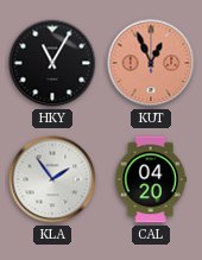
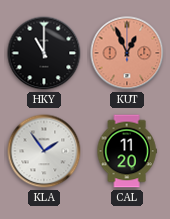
HKY: 11:05 -> 11:00 (44, 53)
CAL: 04:20 -> 11:20 (127, 151)
